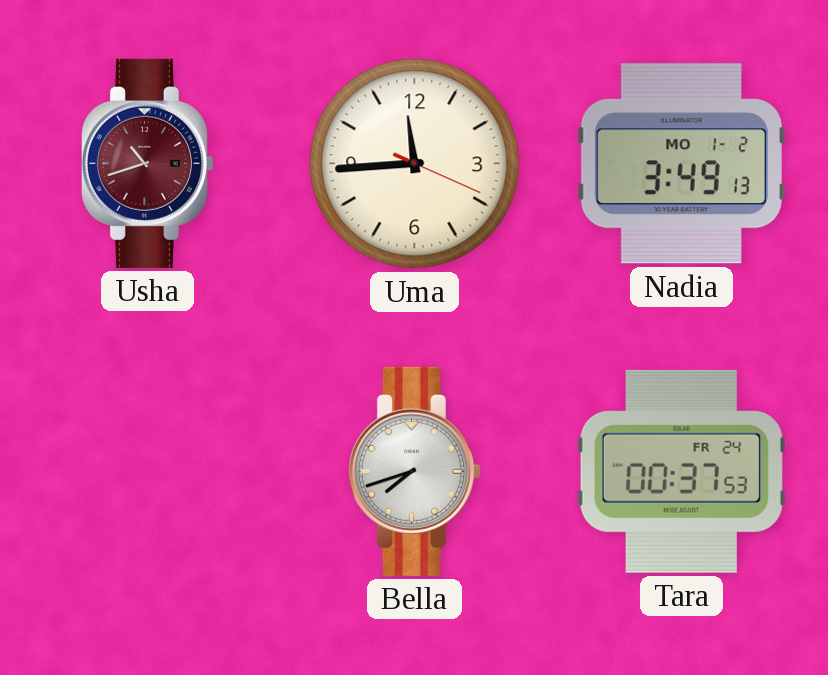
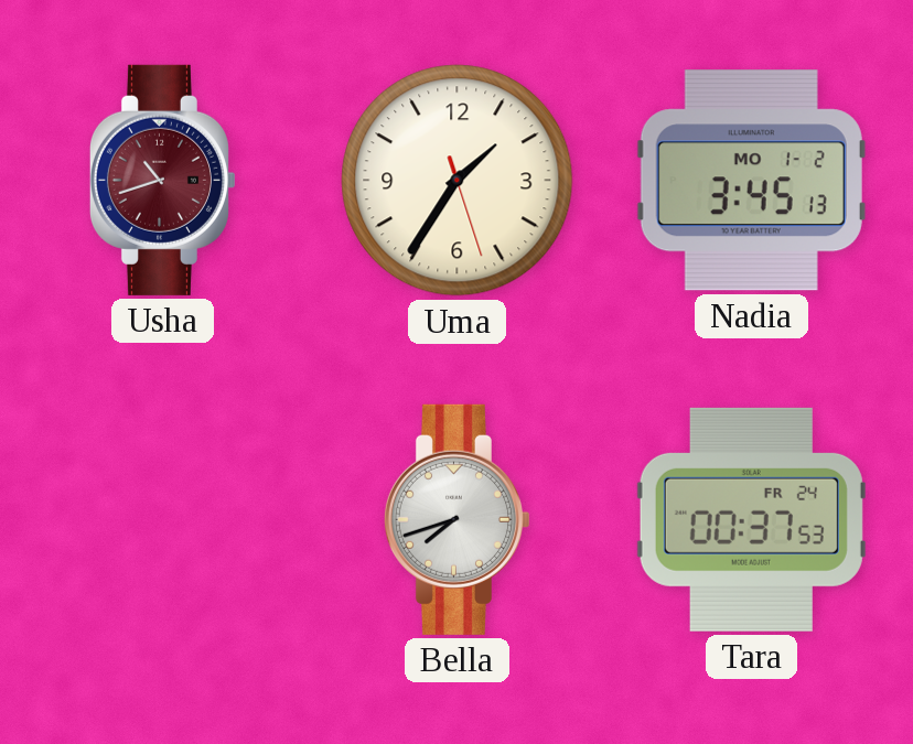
Uma: 11:44 -> 1:35 (458, 181)
Nadia: 3:49 -> 3:45 (751, 181)
